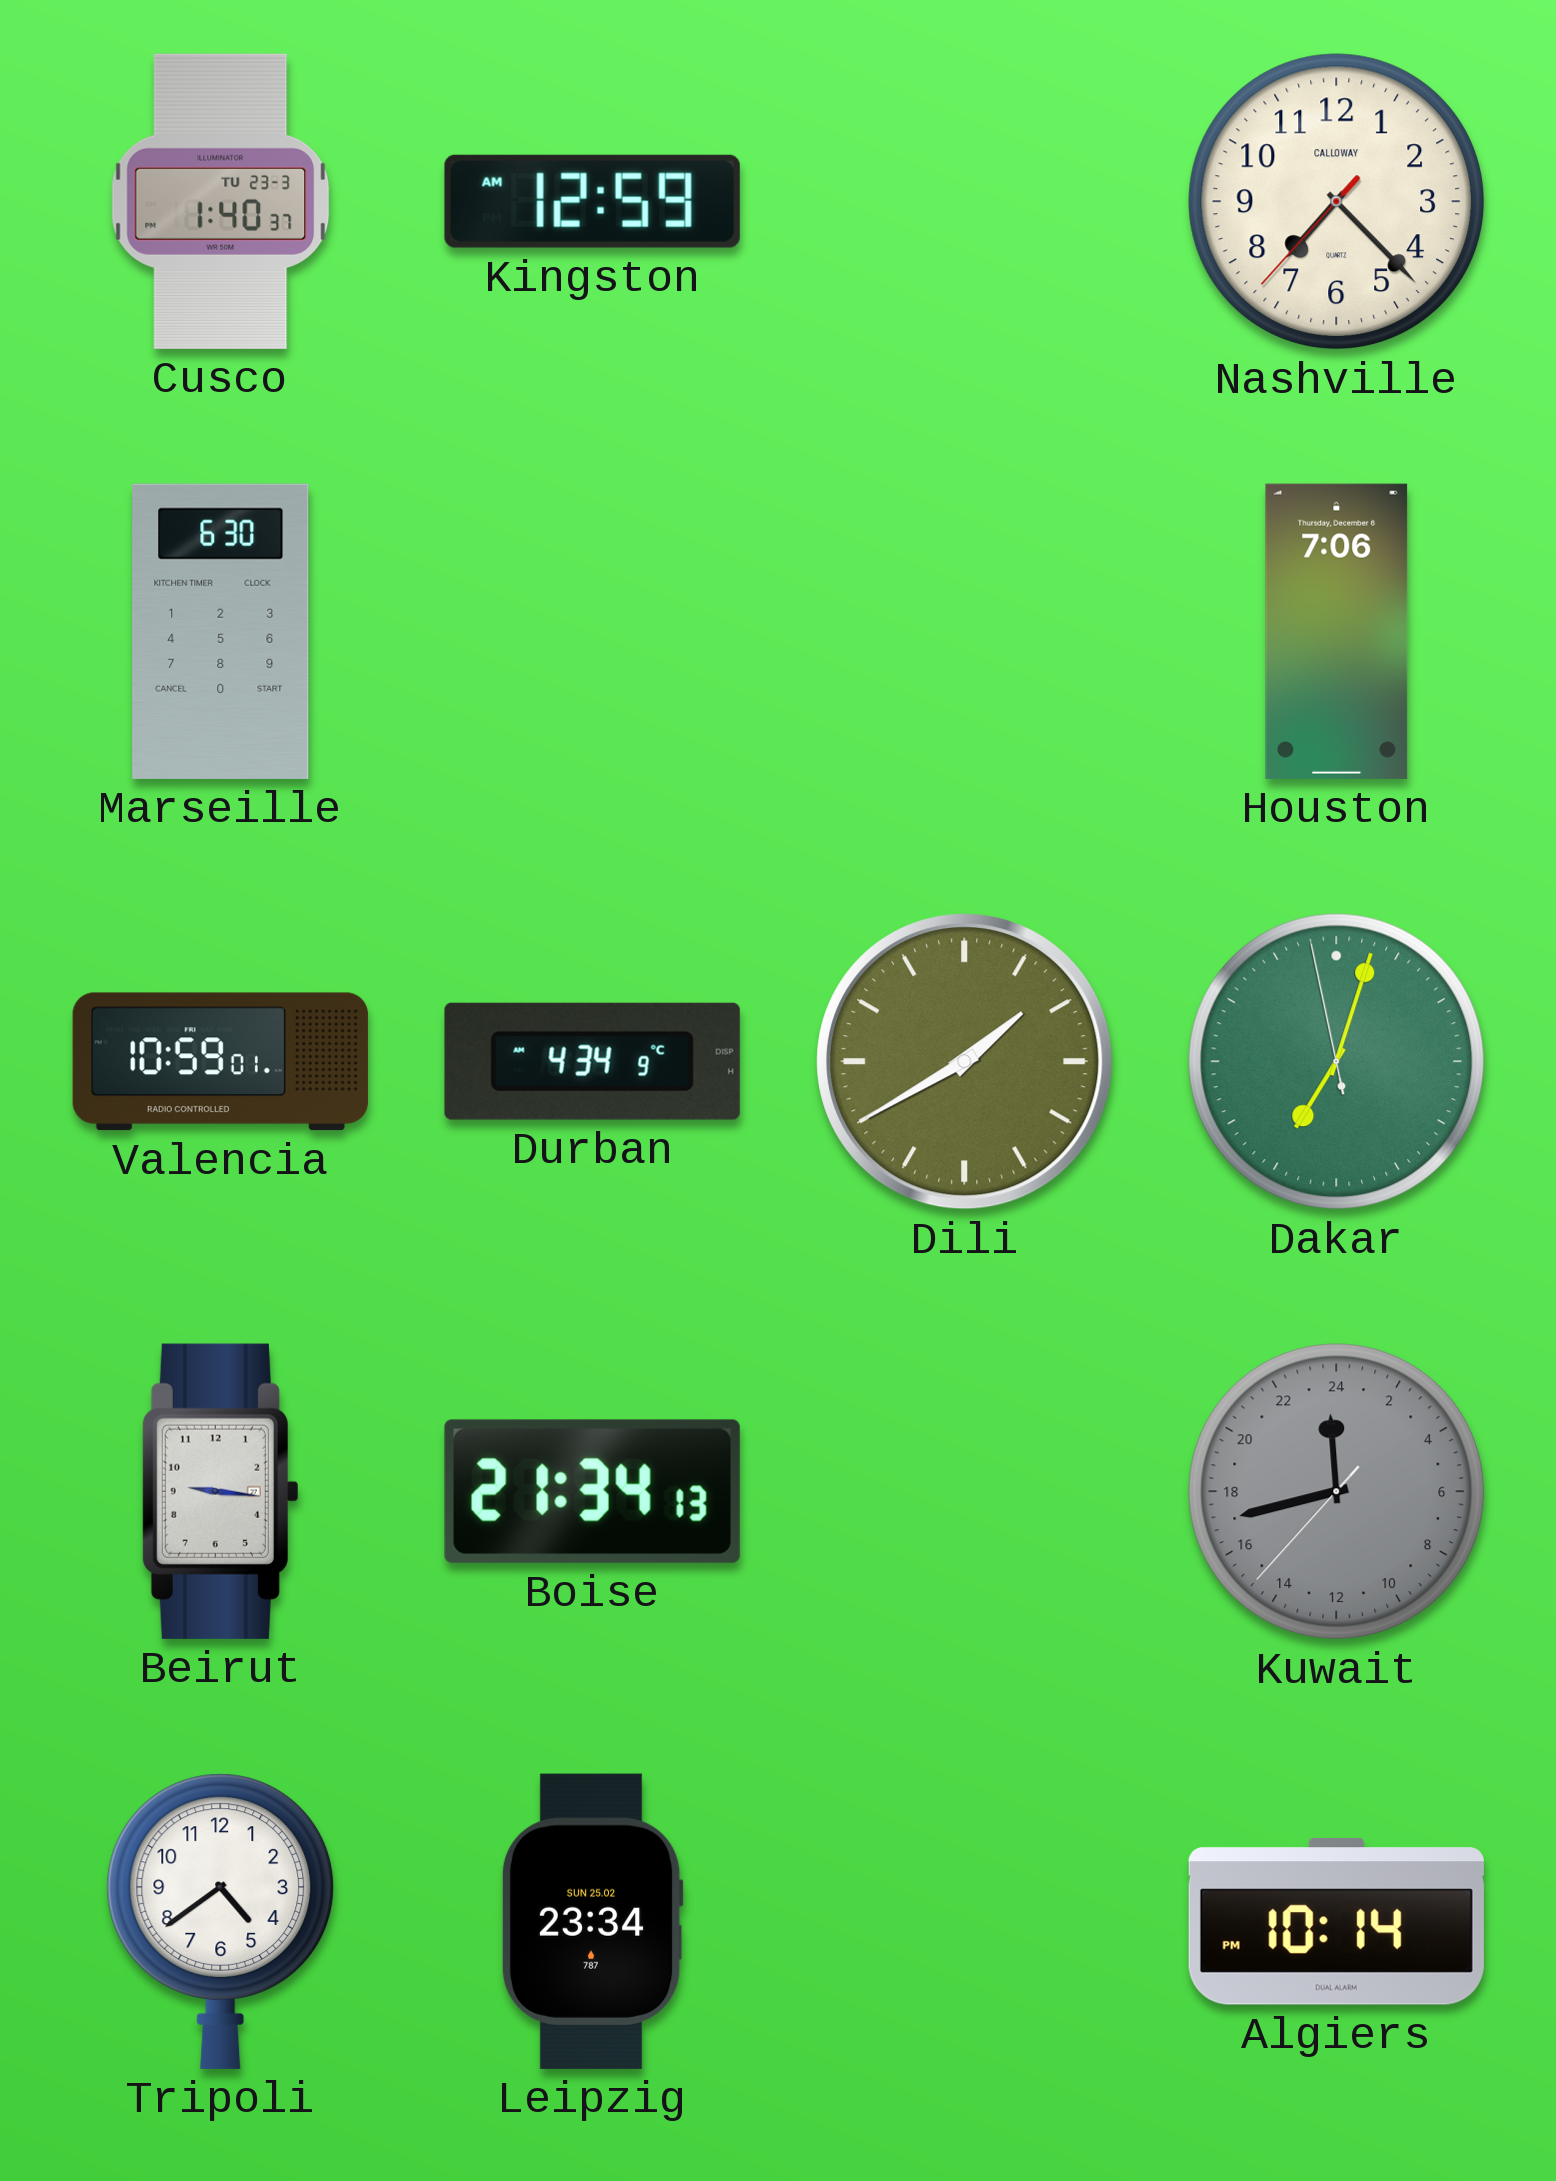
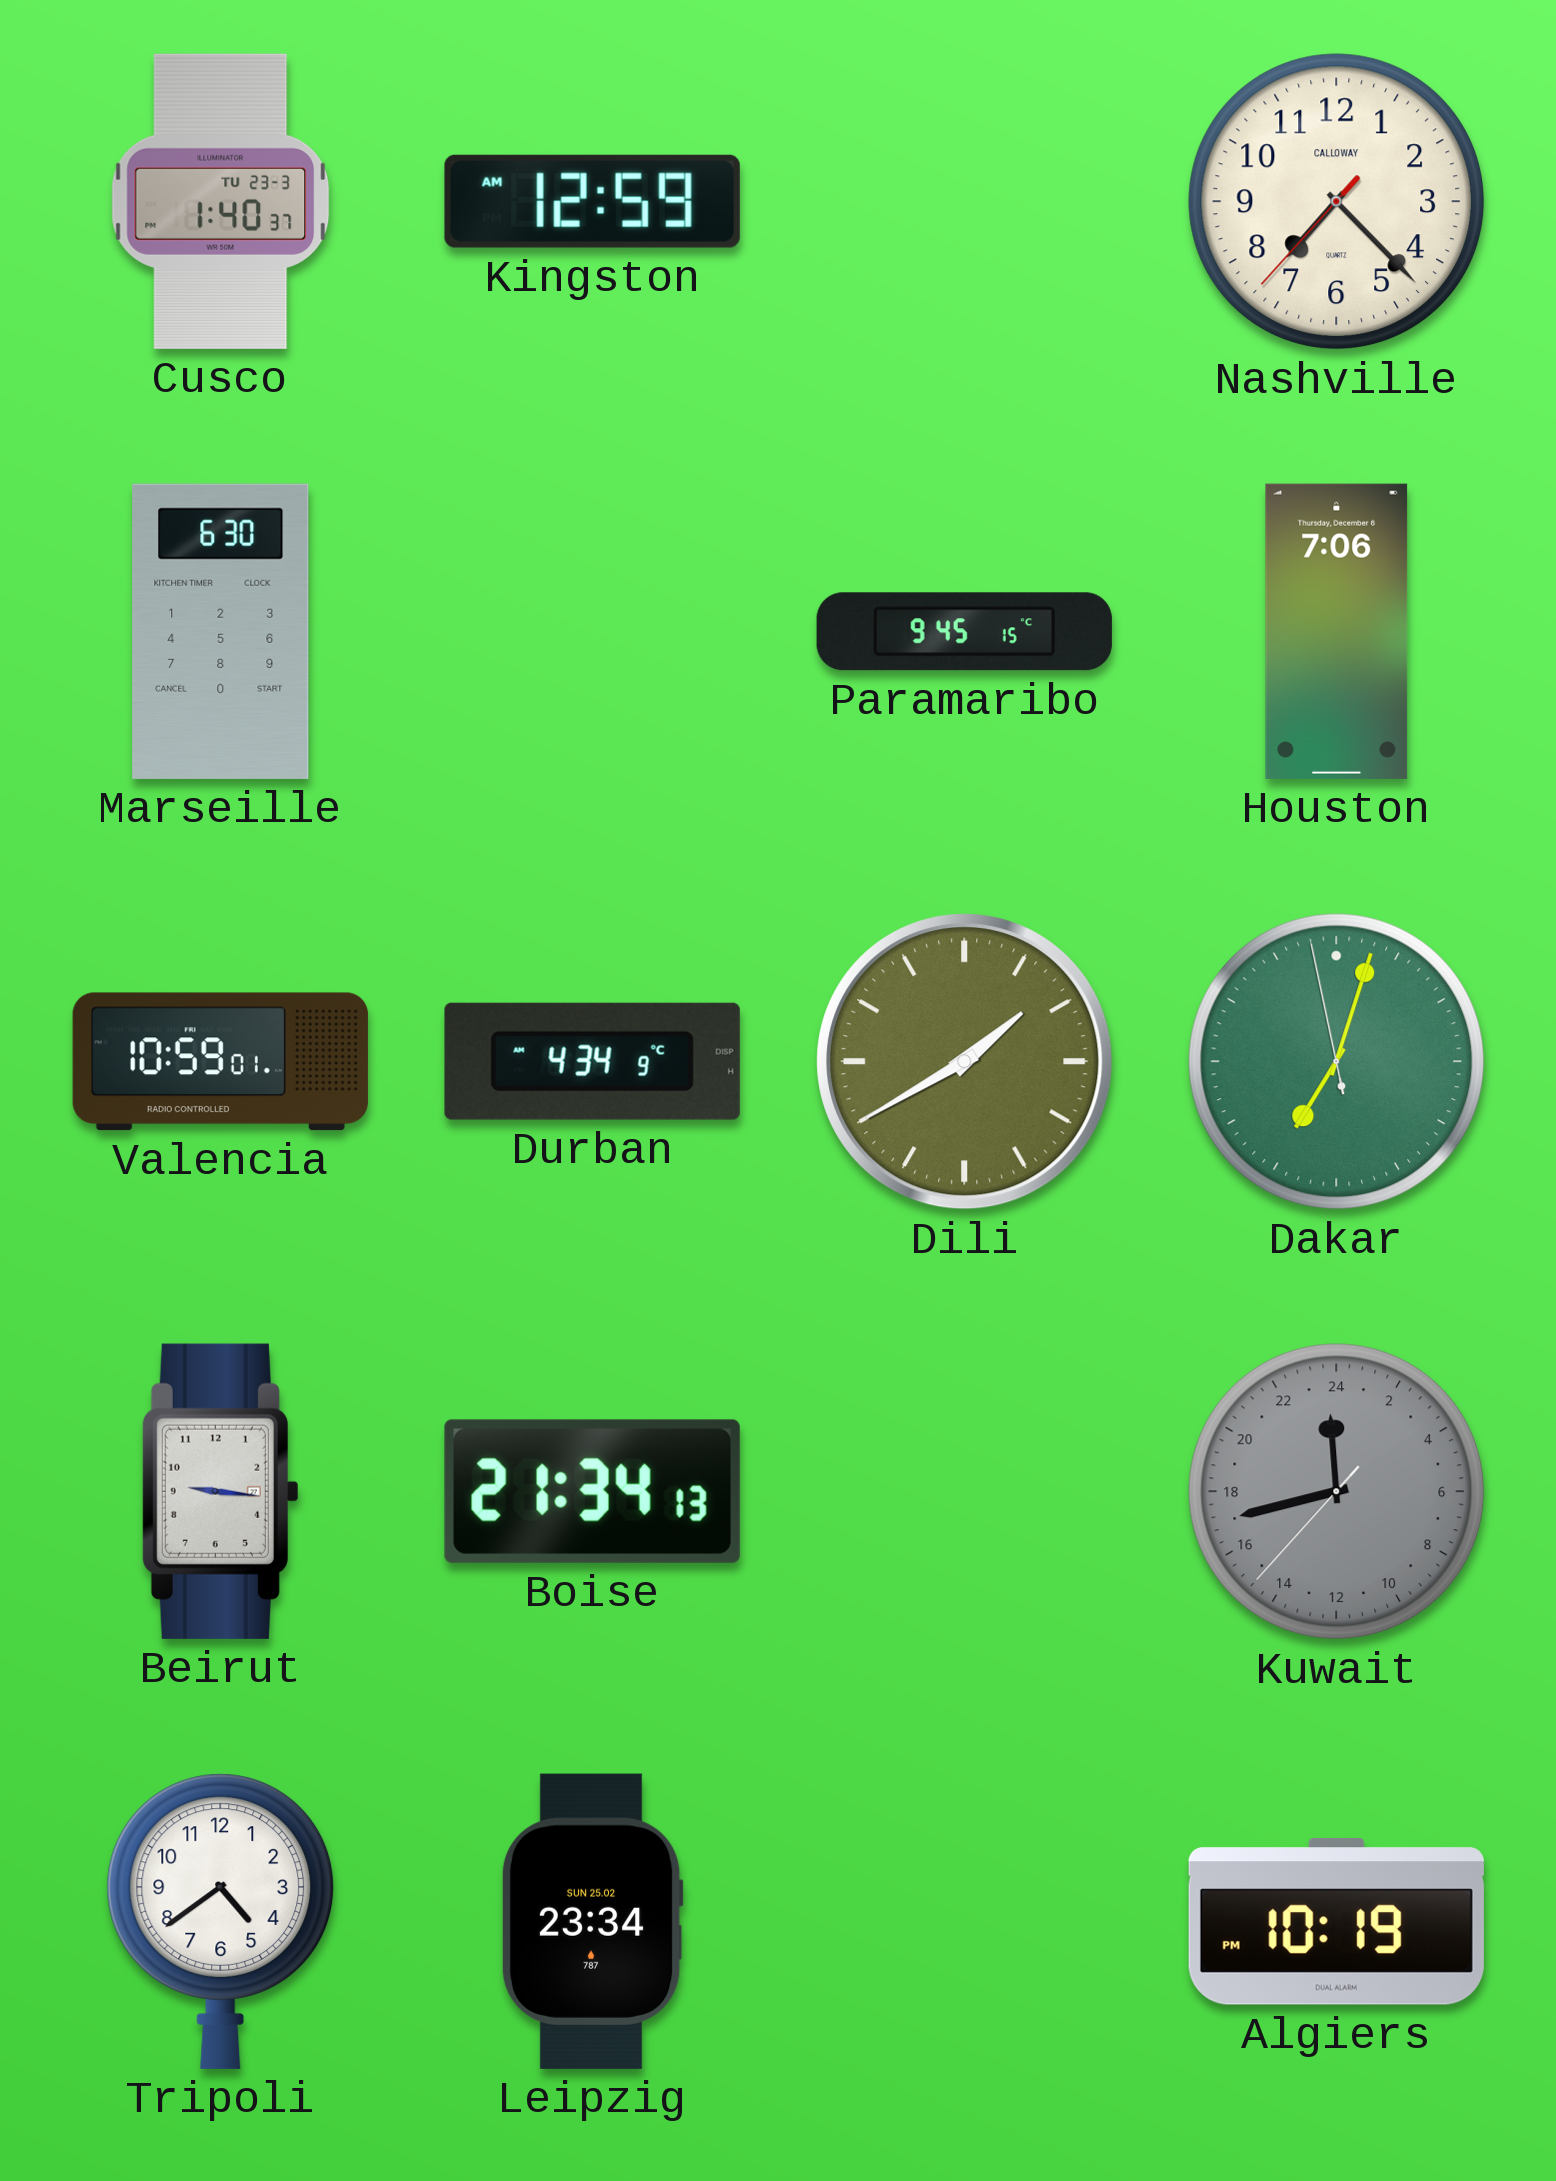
Paramaribo: none -> 9:45 (964, 632)
Algiers: 10:14 -> 10:19 (1336, 1921)
